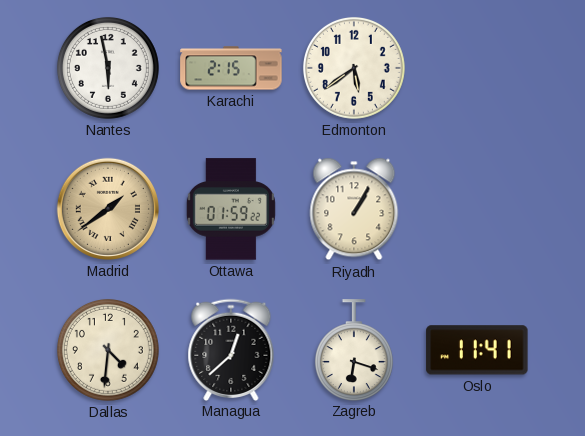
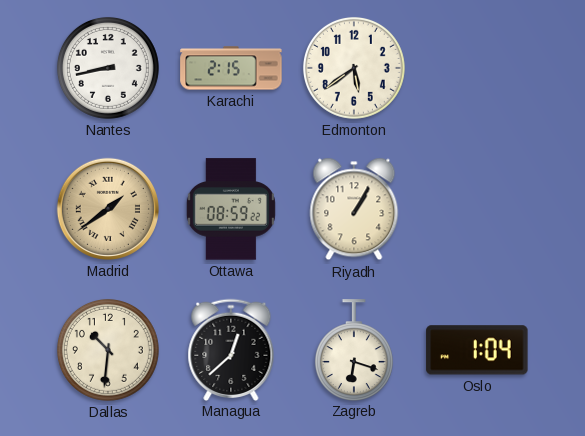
Nantes: 5:58 -> 8:43 (108, 68)
Ottawa: 01:59 -> 08:59 (231, 209)
Dallas: 4:31 -> 10:31 (108, 350)
Oslo: 11:41 -> 1:04 (477, 350)
